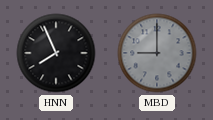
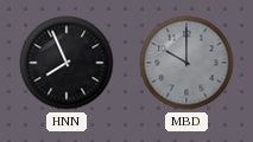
MBD: 9:00 -> 10:00 (186, 63)
